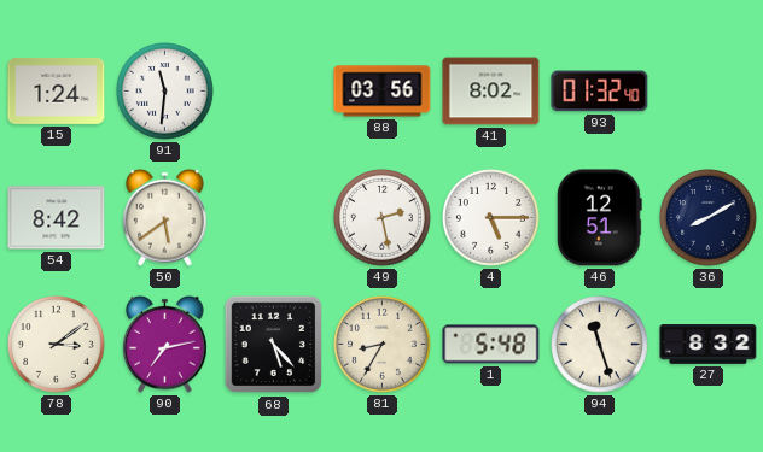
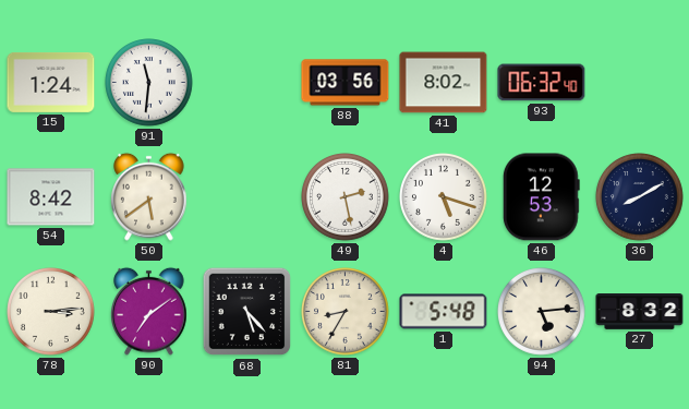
93: 01:32 -> 06:32 (542, 83)
4: 5:15 -> 5:18 (444, 197)
46: 12:51 -> 12:53 (541, 197)
78: 3:09 -> 3:14 (51, 312)
90: 7:13 -> 7:09 (149, 311)
94: 11:27 -> 5:14 (542, 312)
